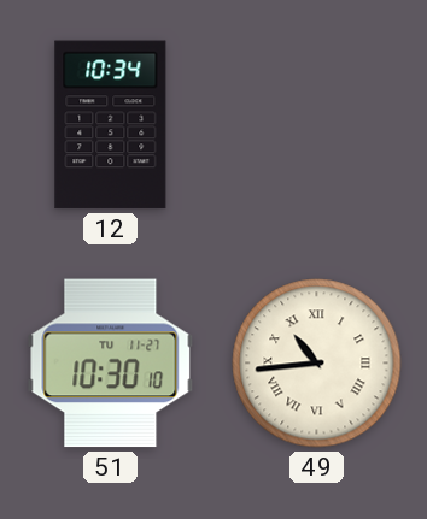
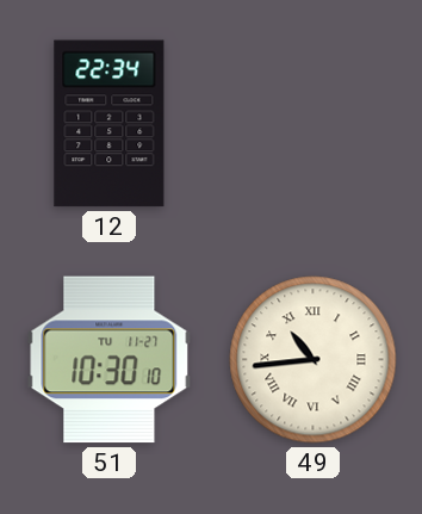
12: 10:34 -> 22:34 (110, 124)
